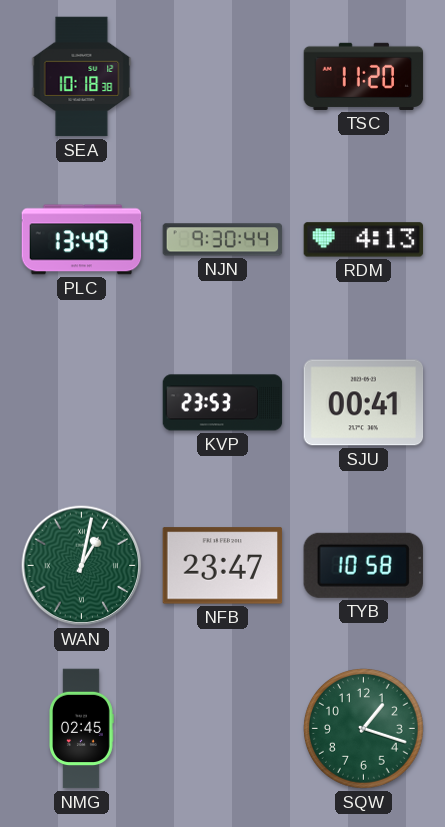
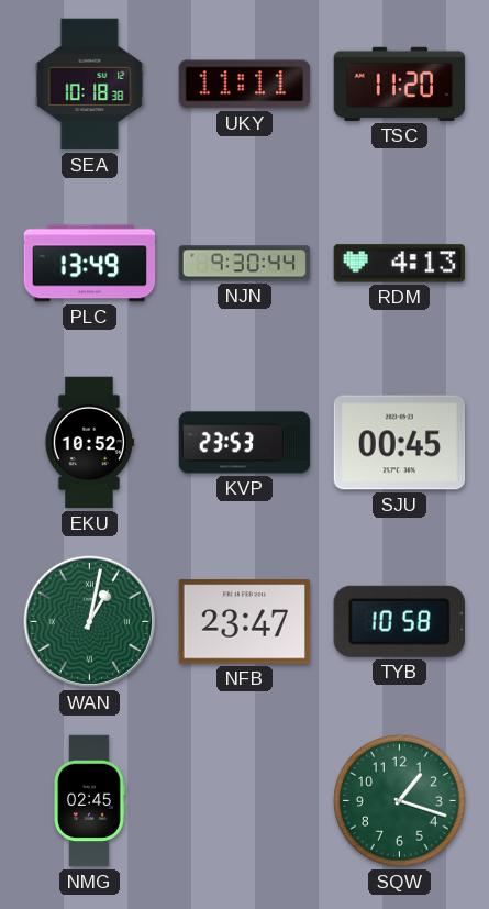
UKY: none -> 11:11 (245, 85)
EKU: none -> 10:52 (89, 443)
SJU: 00:41 -> 00:45 (400, 443)
